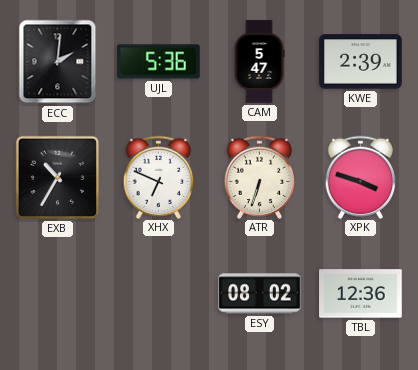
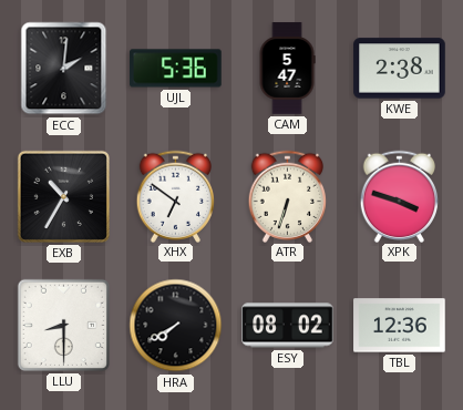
KWE: 2:39 -> 2:38 (400, 69)
XHX: 6:49 -> 6:51 (176, 196)
LLU: none -> 8:30 (63, 325)
HRA: none -> 7:40 (176, 326)
